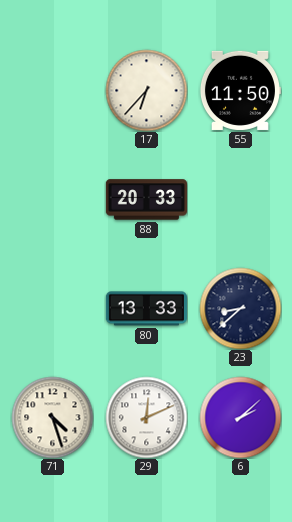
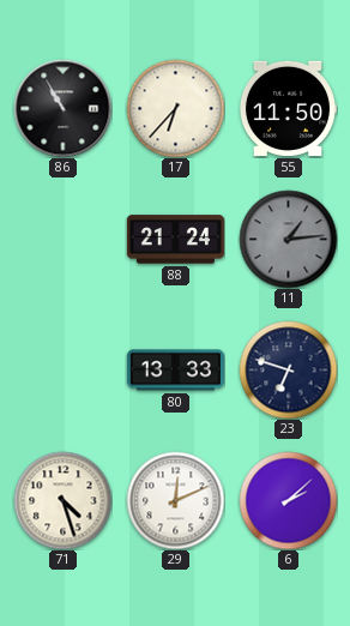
86: none -> 10:55 (62, 108)
88: 20:33 -> 21:24 (175, 240)
11: none -> 1:14 (288, 239)
23: 8:38 -> 6:48 (288, 369)
